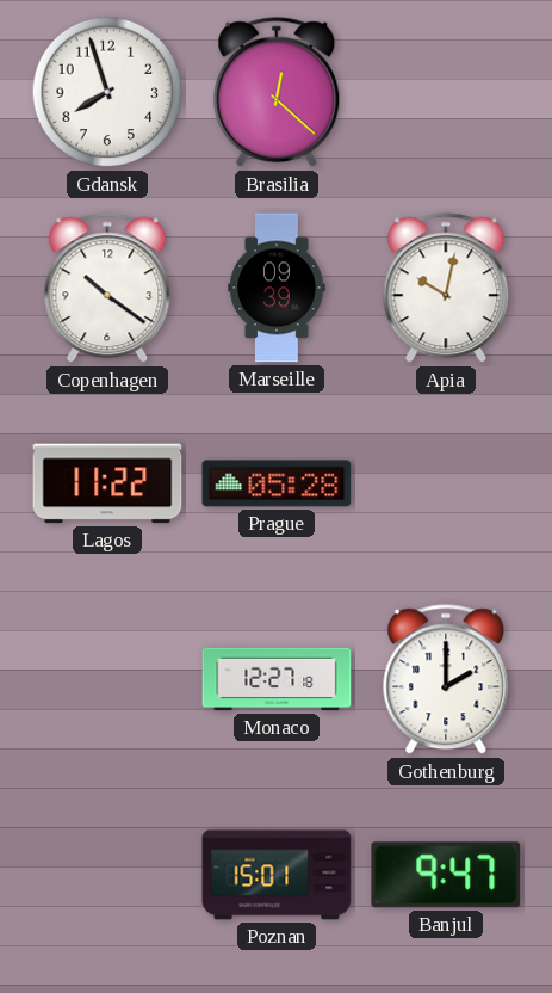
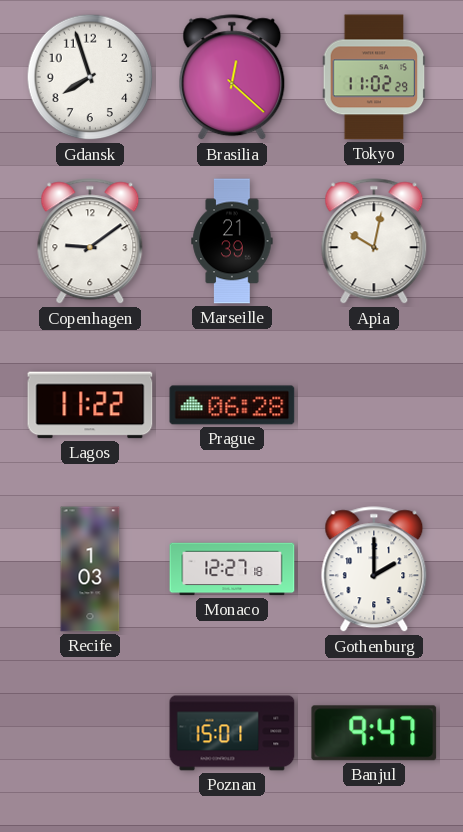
Tokyo: none -> 11:02 (374, 77)
Copenhagen: 10:21 -> 9:09 (90, 242)
Marseille: 09:39 -> 21:39 (232, 241)
Prague: 05:28 -> 06:28 (232, 405)
Recife: none -> 1:03 (90, 569)
